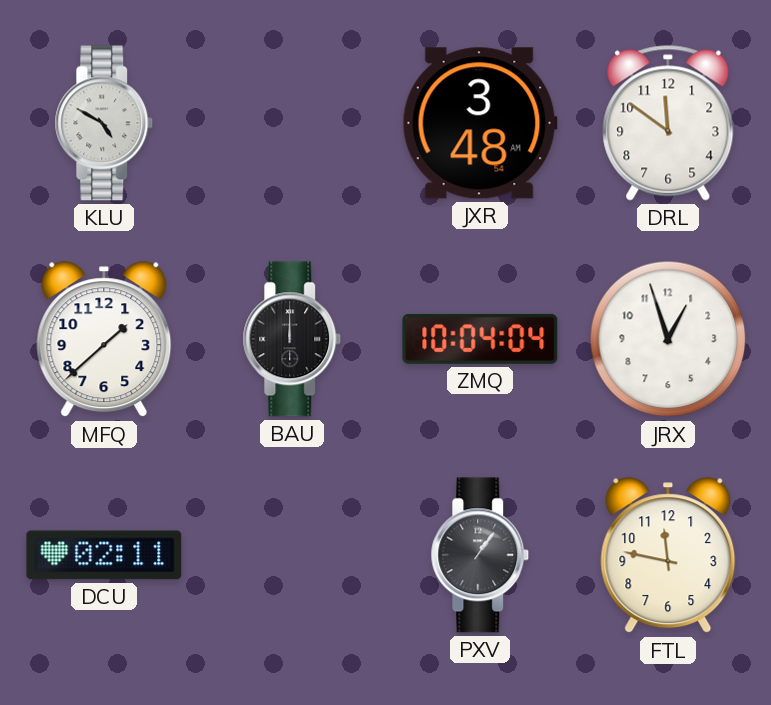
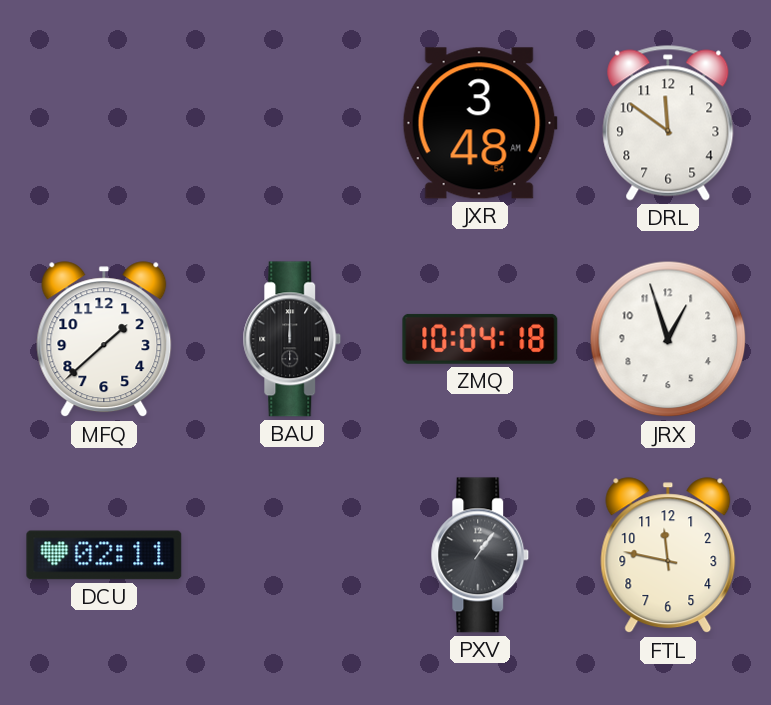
KLU: 4:50 -> none (104, 123)
ZMQ: 10:04:04 -> 10:04:18 (480, 339)
